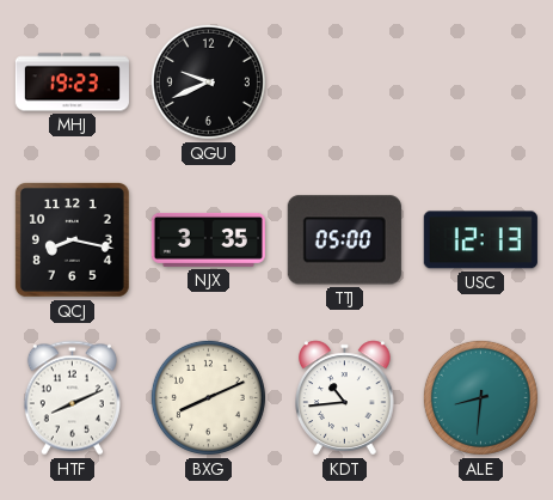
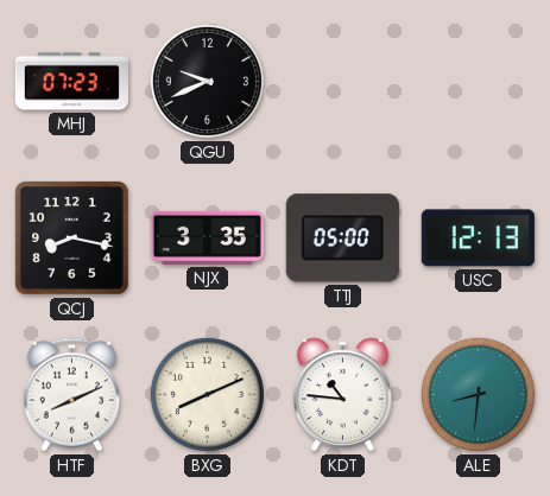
MHJ: 19:23 -> 07:23 (71, 82)
KDT: 10:44 -> 10:46 (343, 395)
